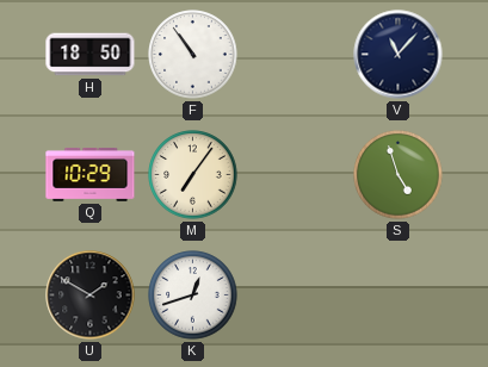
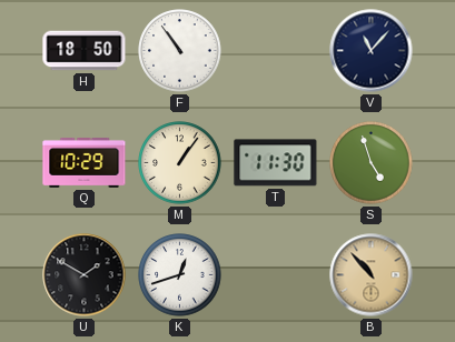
M: 7:06 -> 1:06 (180, 163)
T: none -> 11:30 (276, 163)
B: none -> 10:53 (372, 275)
